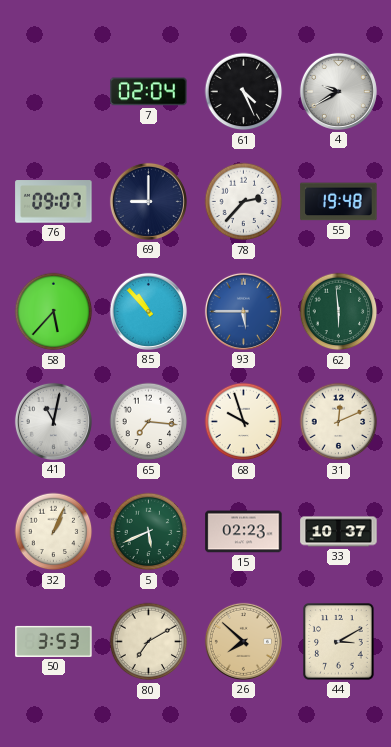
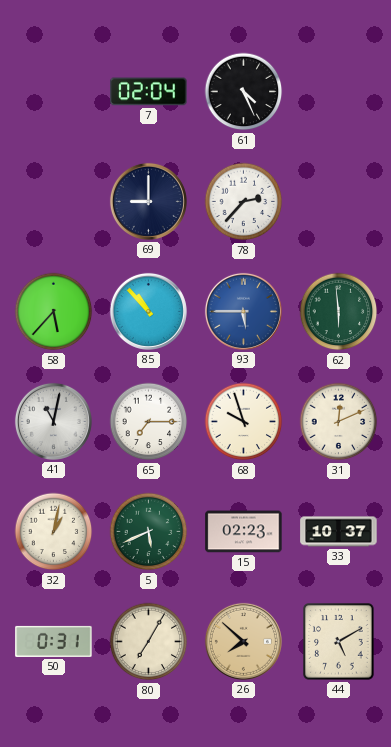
4: 9:40 -> none (338, 91)
76: 09:07 -> none (54, 202)
55: 19:48 -> none (339, 202)
65: 7:16 -> 7:15 (149, 422)
32: 1:04 -> 1:02 (54, 532)
50: 3:53 -> 0:31 (54, 641)
80: 7:10 -> 7:05 (149, 642)
44: 3:10 -> 5:10 (339, 642)
